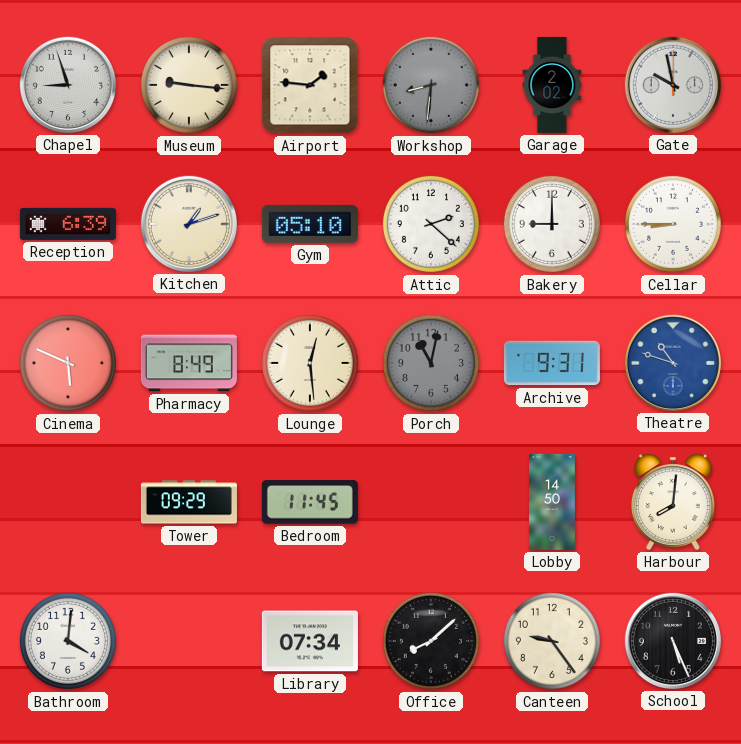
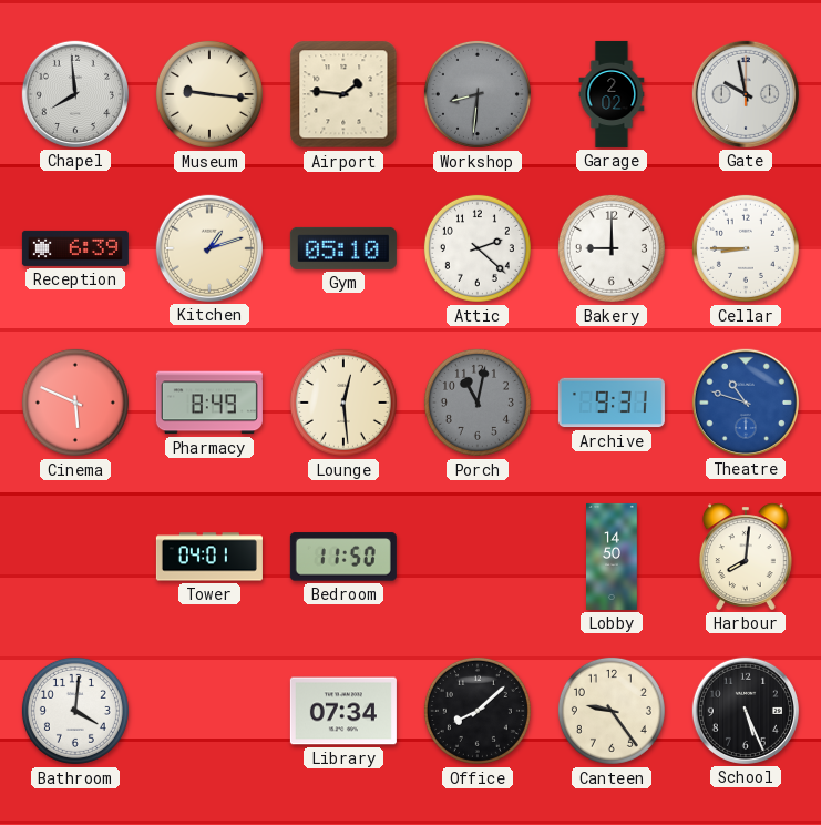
Chapel: 8:57 -> 7:59 (75, 94)
Tower: 09:29 -> 04:01 (209, 557)
Bedroom: 11:45 -> 11:50 (343, 557)
